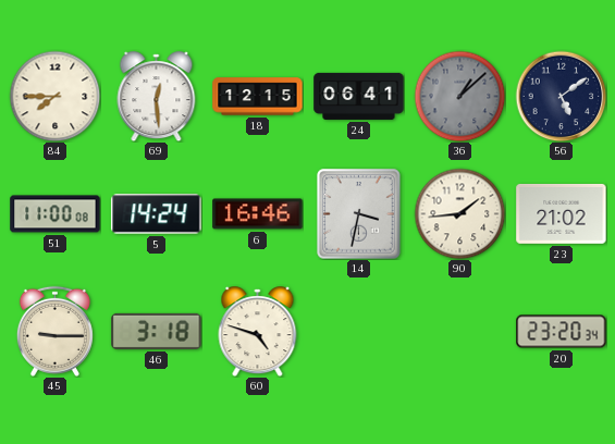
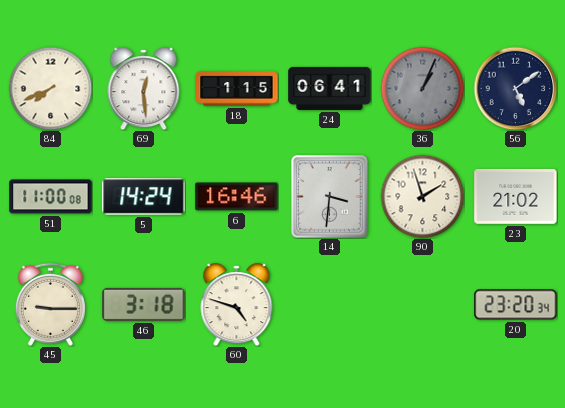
84: 7:45 -> 7:41 (50, 88)
18: 12:15 -> 1:15 (237, 89)
36: 1:08 -> 1:04 (422, 88)
14: 3:32 -> 3:31 (330, 197)
90: 1:44 -> 1:57 (422, 196)
